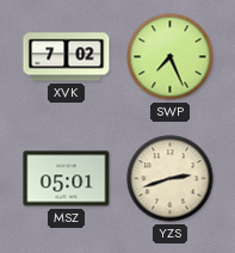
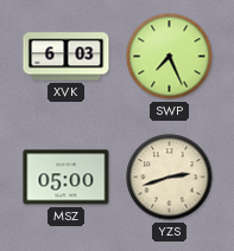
XVK: 7:02 -> 6:03 (67, 57)
MSZ: 05:01 -> 05:00 (67, 178)
